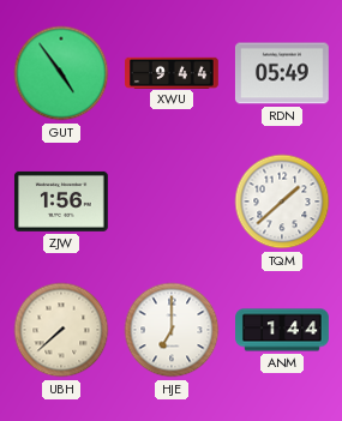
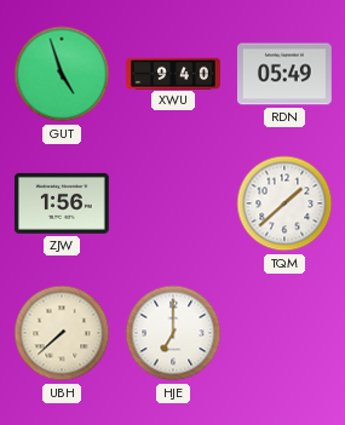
GUT: 4:54 -> 4:57 (62, 74)
XWU: 9:44 -> 9:40 (174, 73)
ANM: 1:44 -> none (282, 330)
